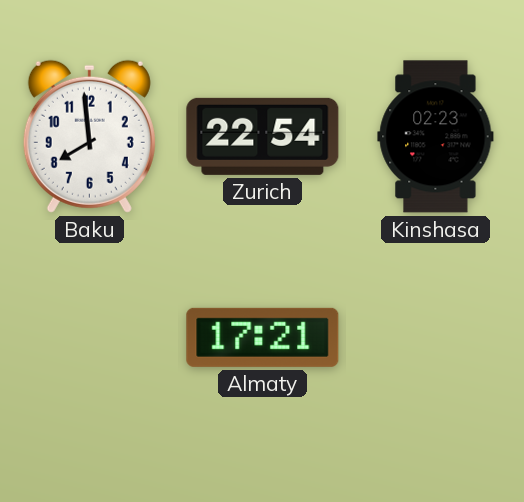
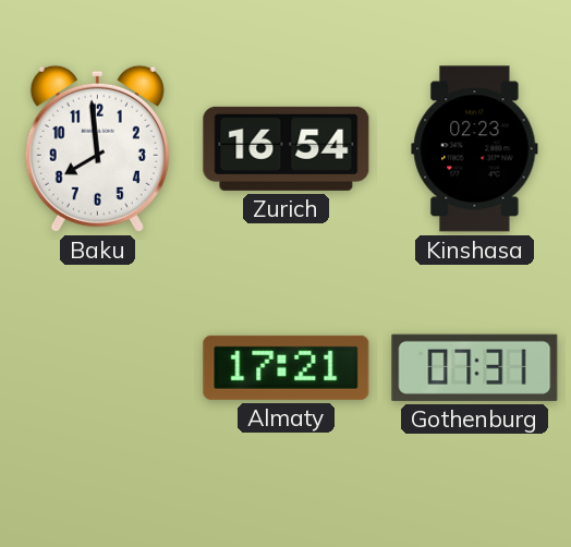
Zurich: 22:54 -> 16:54 (287, 148)
Gothenburg: none -> 07:31 (475, 367)
